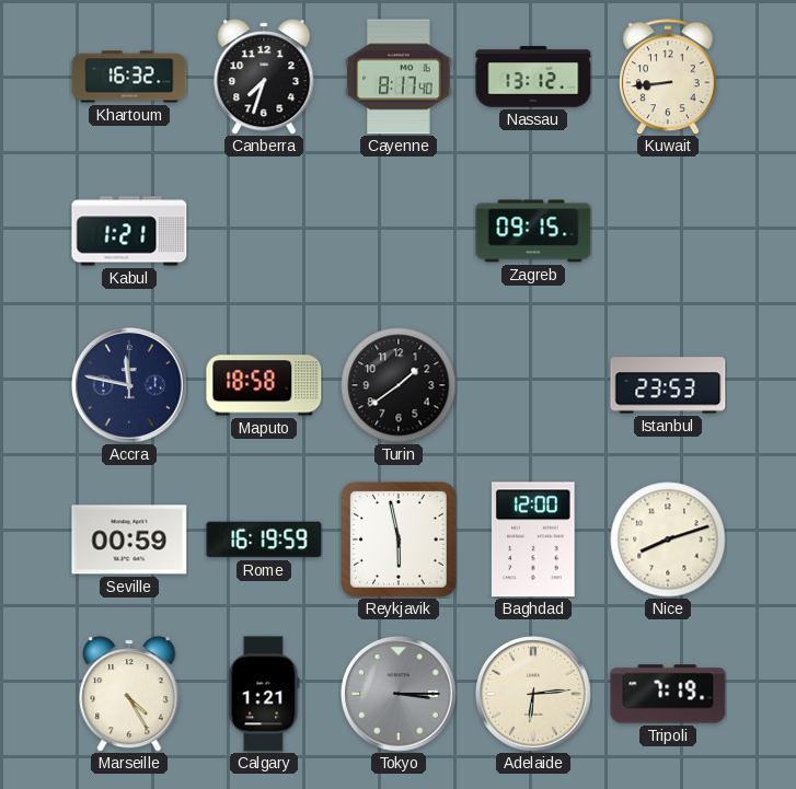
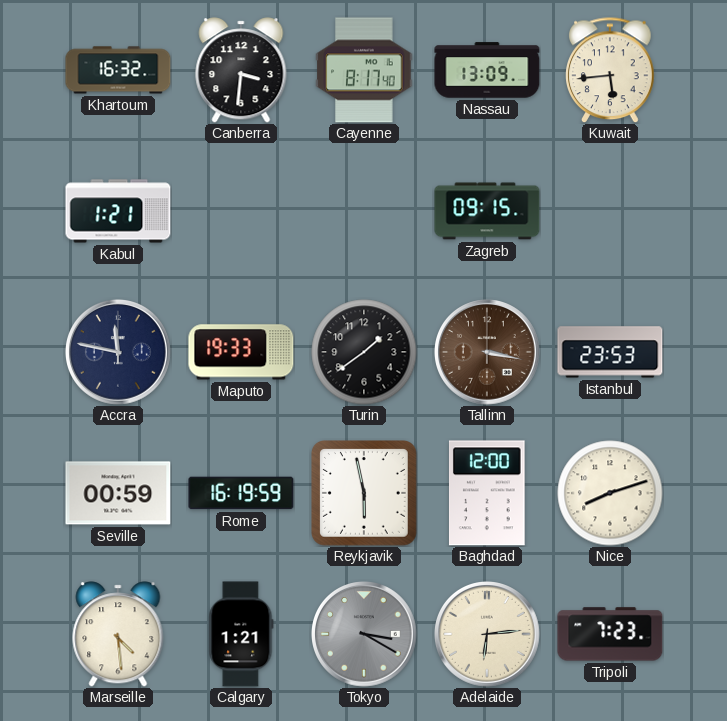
Canberra: 7:33 -> 3:31 (241, 70)
Nassau: 13:12 -> 13:09 (487, 70)
Kuwait: 8:44 -> 5:44 (610, 70)
Maputo: 18:58 -> 19:33 (241, 352)
Tallinn: none -> 3:17 (488, 353)
Marseille: 4:25 -> 4:29 (118, 634)
Tokyo: 3:15 -> 3:20 (365, 635)
Tripoli: 7:19 -> 7:23 (610, 634)
